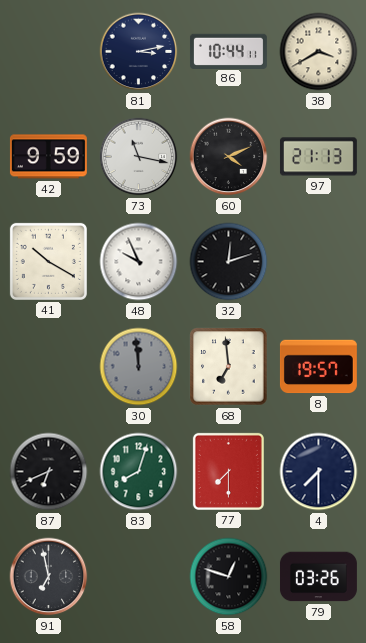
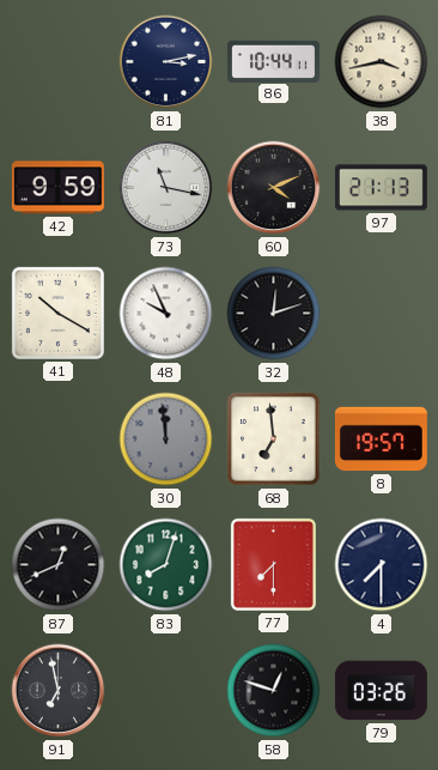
38: 3:40 -> 3:43 (382, 62)
87: 6:41 -> 12:41 (59, 565)
